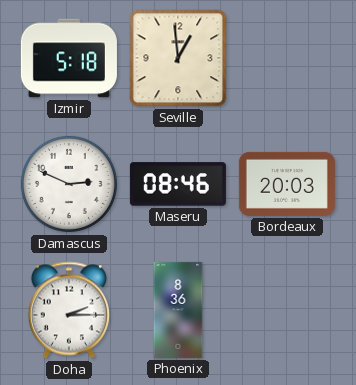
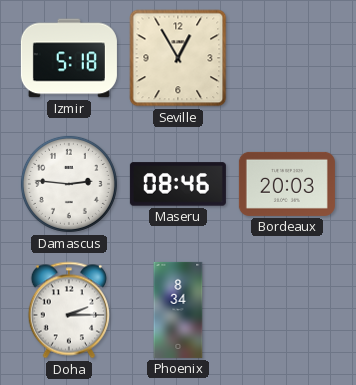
Seville: 12:59 -> 12:55 (178, 58)
Damascus: 2:49 -> 2:46 (69, 184)
Phoenix: 8:36 -> 8:34 (178, 310)
